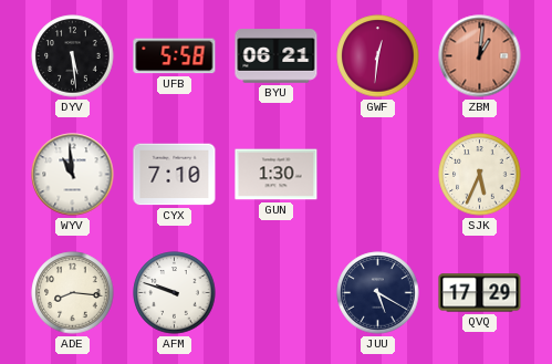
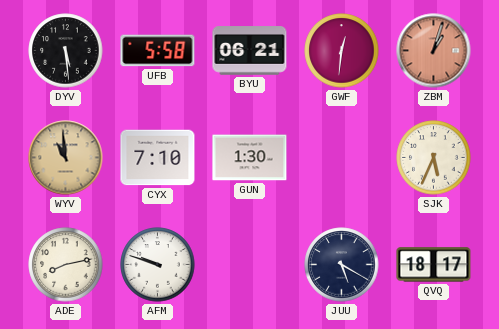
ZBM: 1:01 -> 1:03 (434, 51)
WYV dial: white -> champagne (66, 158)
ADE: 8:16 -> 8:13 (66, 265)
QVQ: 17:29 -> 18:17 (434, 265)
